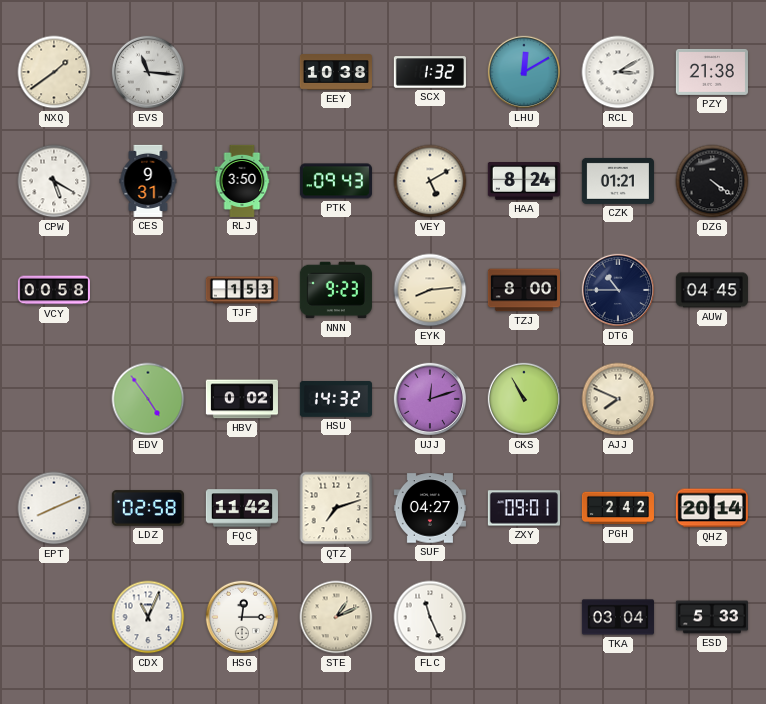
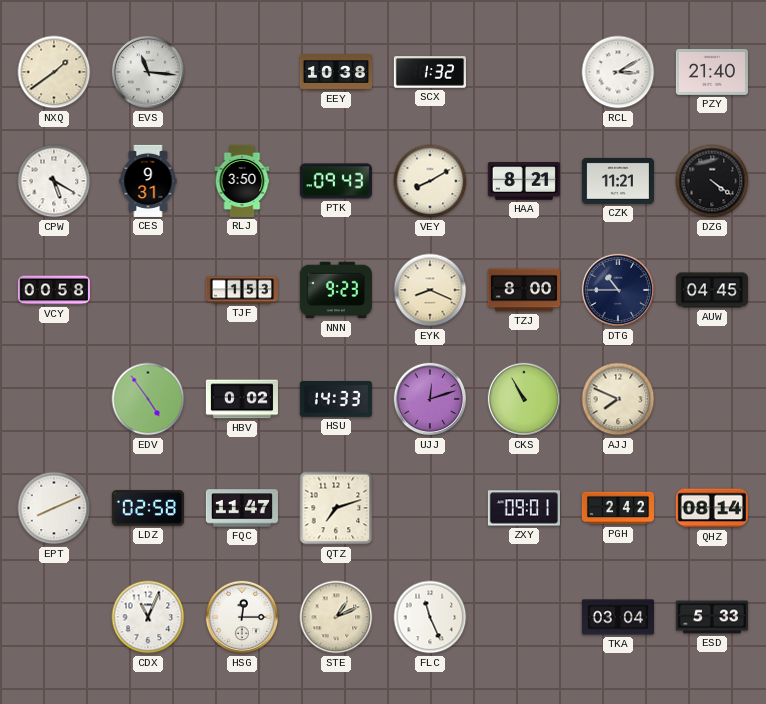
LHU: 12:10 -> none (524, 72)
PZY: 21:38 -> 21:40 (712, 72)
VEY: 5:10 -> 8:10 (430, 181)
HAA: 8:24 -> 8:21 (524, 182)
CZK: 01:21 -> 11:21 (618, 181)
EYK: 8:14 -> 8:19 (430, 290)
HSU: 14:32 -> 14:33 (336, 399)
FQC: 11:42 -> 11:47 (242, 508)
SUF: 04:27 -> none (430, 508)
QHZ: 20:14 -> 08:14 (712, 508)
